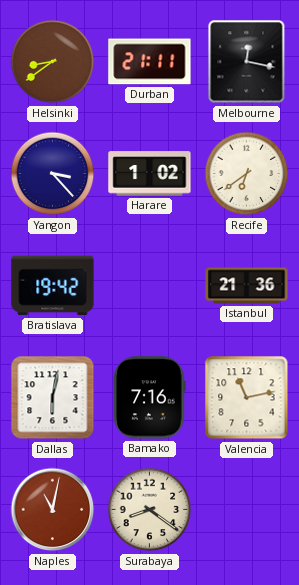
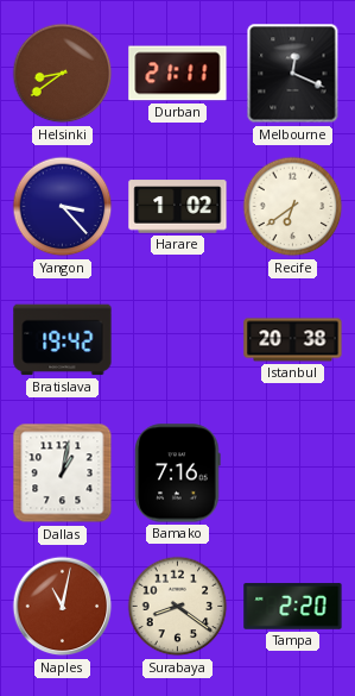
Melbourne: 12:17 -> 12:19 (293, 74)
Istanbul: 21:36 -> 20:38 (293, 340)
Dallas: 6:02 -> 1:02 (63, 474)
Valencia: 11:13 -> none (247, 398)
Tampa: none -> 2:20 (293, 607)
